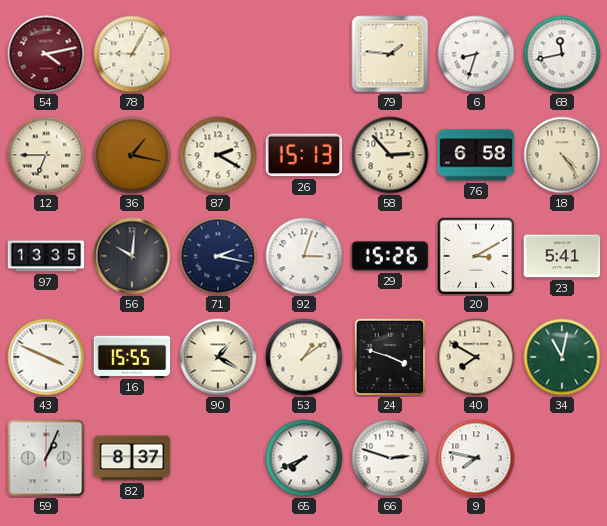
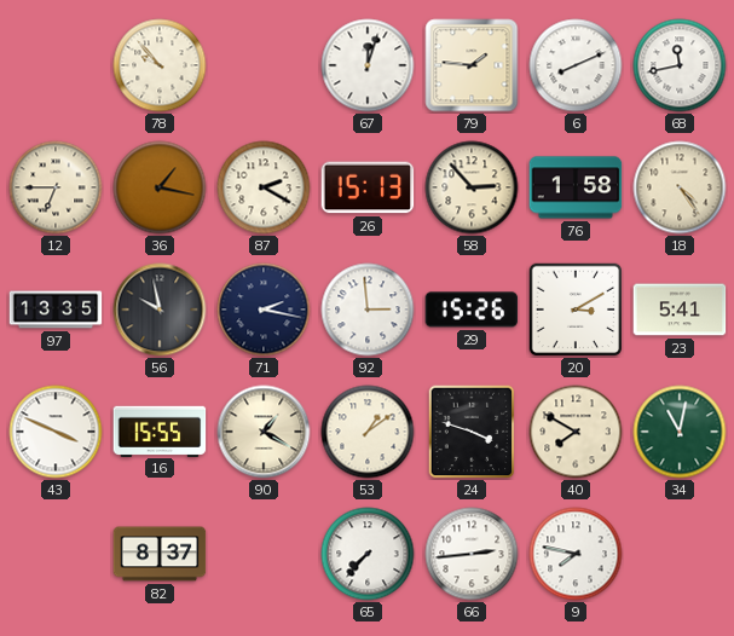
54: 4:13 -> none (46, 54)
78: 9:05 -> 9:53 (160, 65)
67: none -> 12:03 (368, 65)
6: 8:33 -> 8:11 (576, 65)
76: 6:58 -> 1:58 (576, 187)
56: 10:01 -> 9:58 (160, 310)
92: 3:03 -> 2:59 (368, 310)
59: 1:04 -> none (46, 458)
65: 7:41 -> 7:37 (368, 554)
66: 2:48 -> 2:44 (472, 554)
